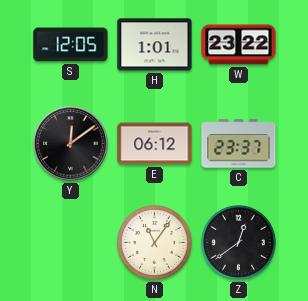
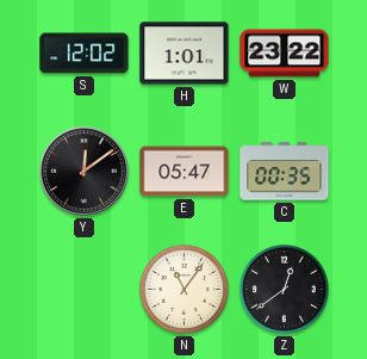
S: 12:05 -> 12:02 (85, 54)
E: 06:12 -> 05:47 (185, 172)
C: 23:37 -> 00:35 (285, 172)
